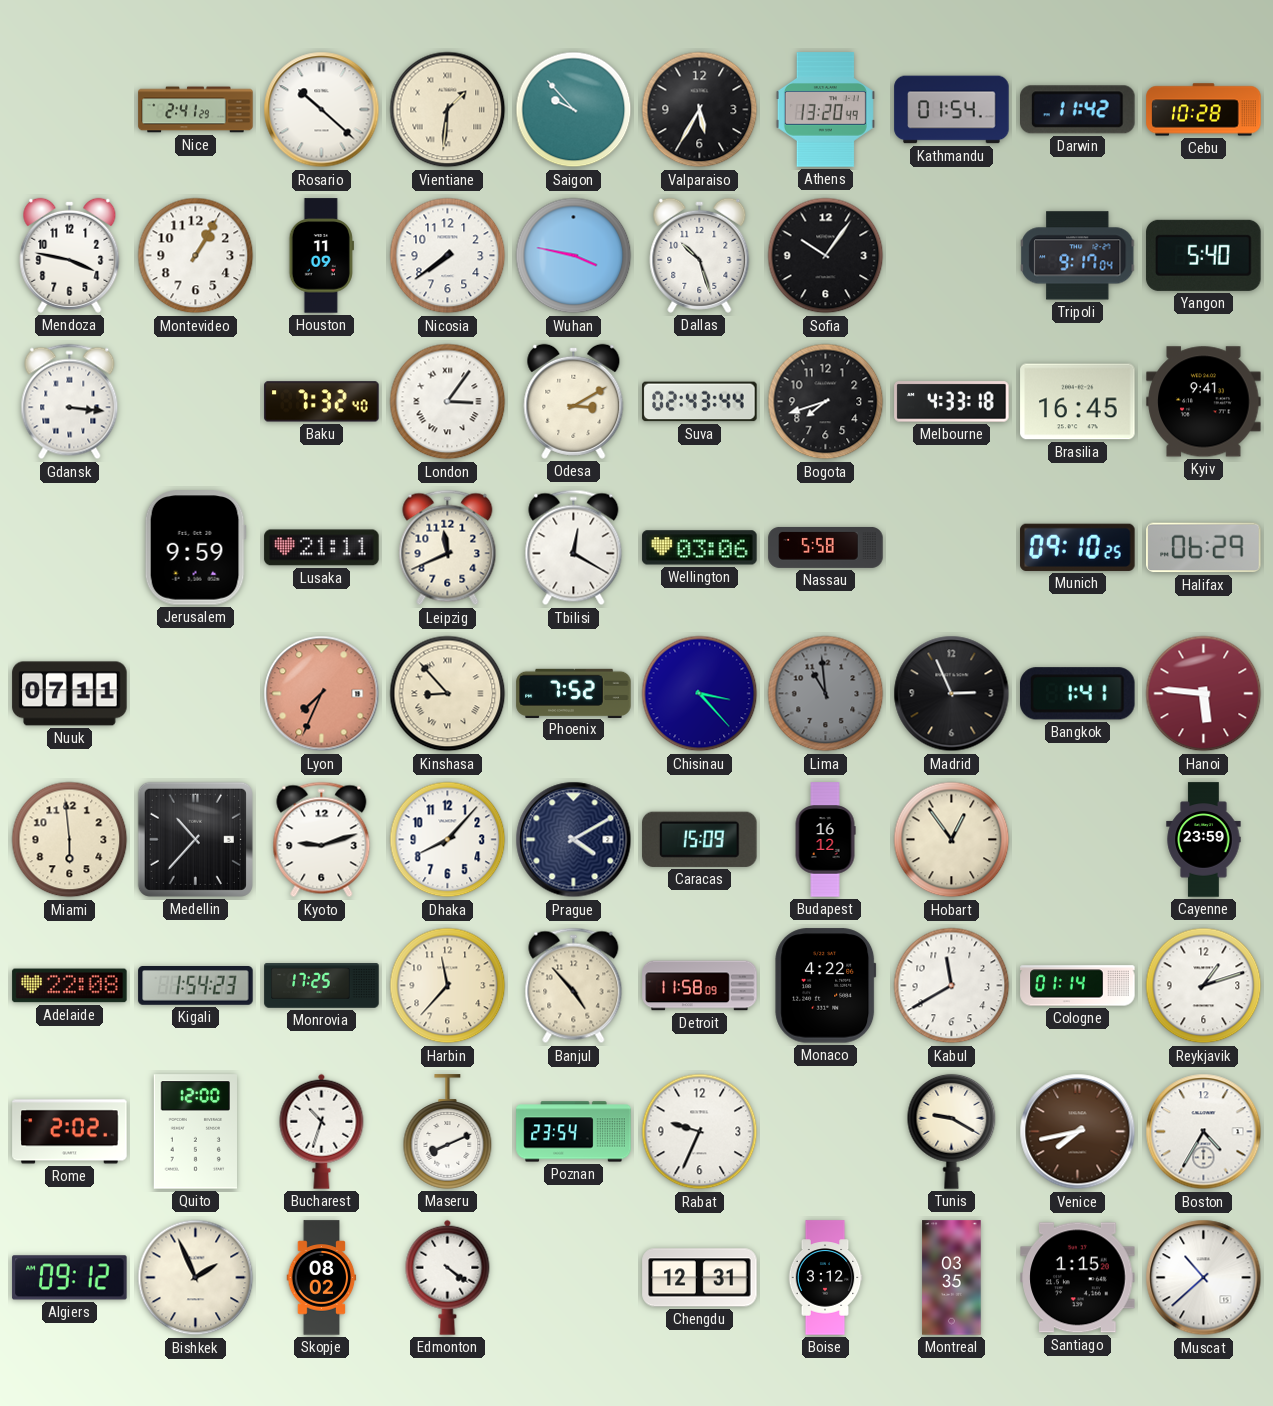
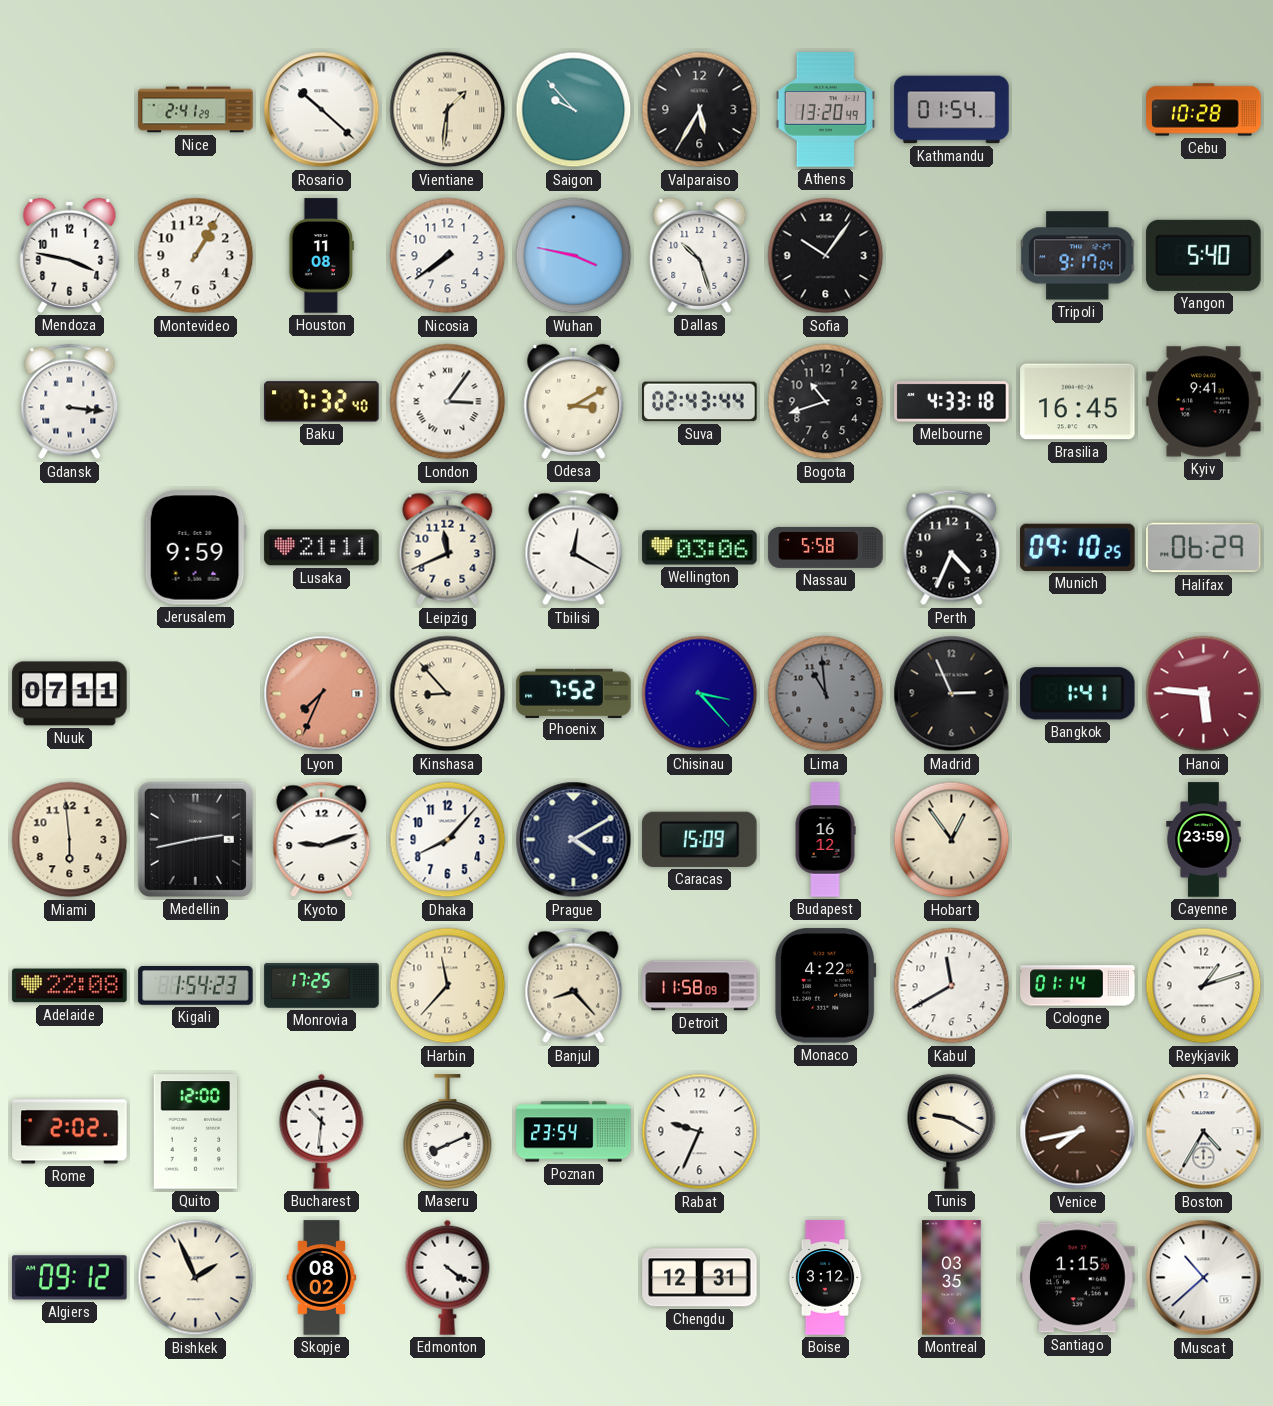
Darwin: 11:42 -> none (1078, 110)
Houston: 11:09 -> 11:08 (321, 256)
Bogota: 7:42 -> 10:42 (826, 402)
Perth: none -> 4:34 (952, 548)
Medellin: 10:37 -> 2:43 (195, 839)
Banjul: 4:53 -> 8:23 (574, 986)
Bucharest: 10:33 -> 10:31 (322, 1131)
